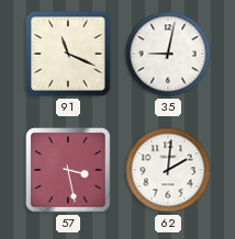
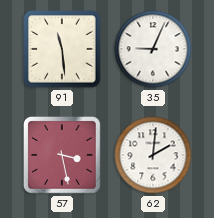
91: 11:19 -> 11:29 (62, 49)
35: 9:02 -> 9:04 (153, 49)
